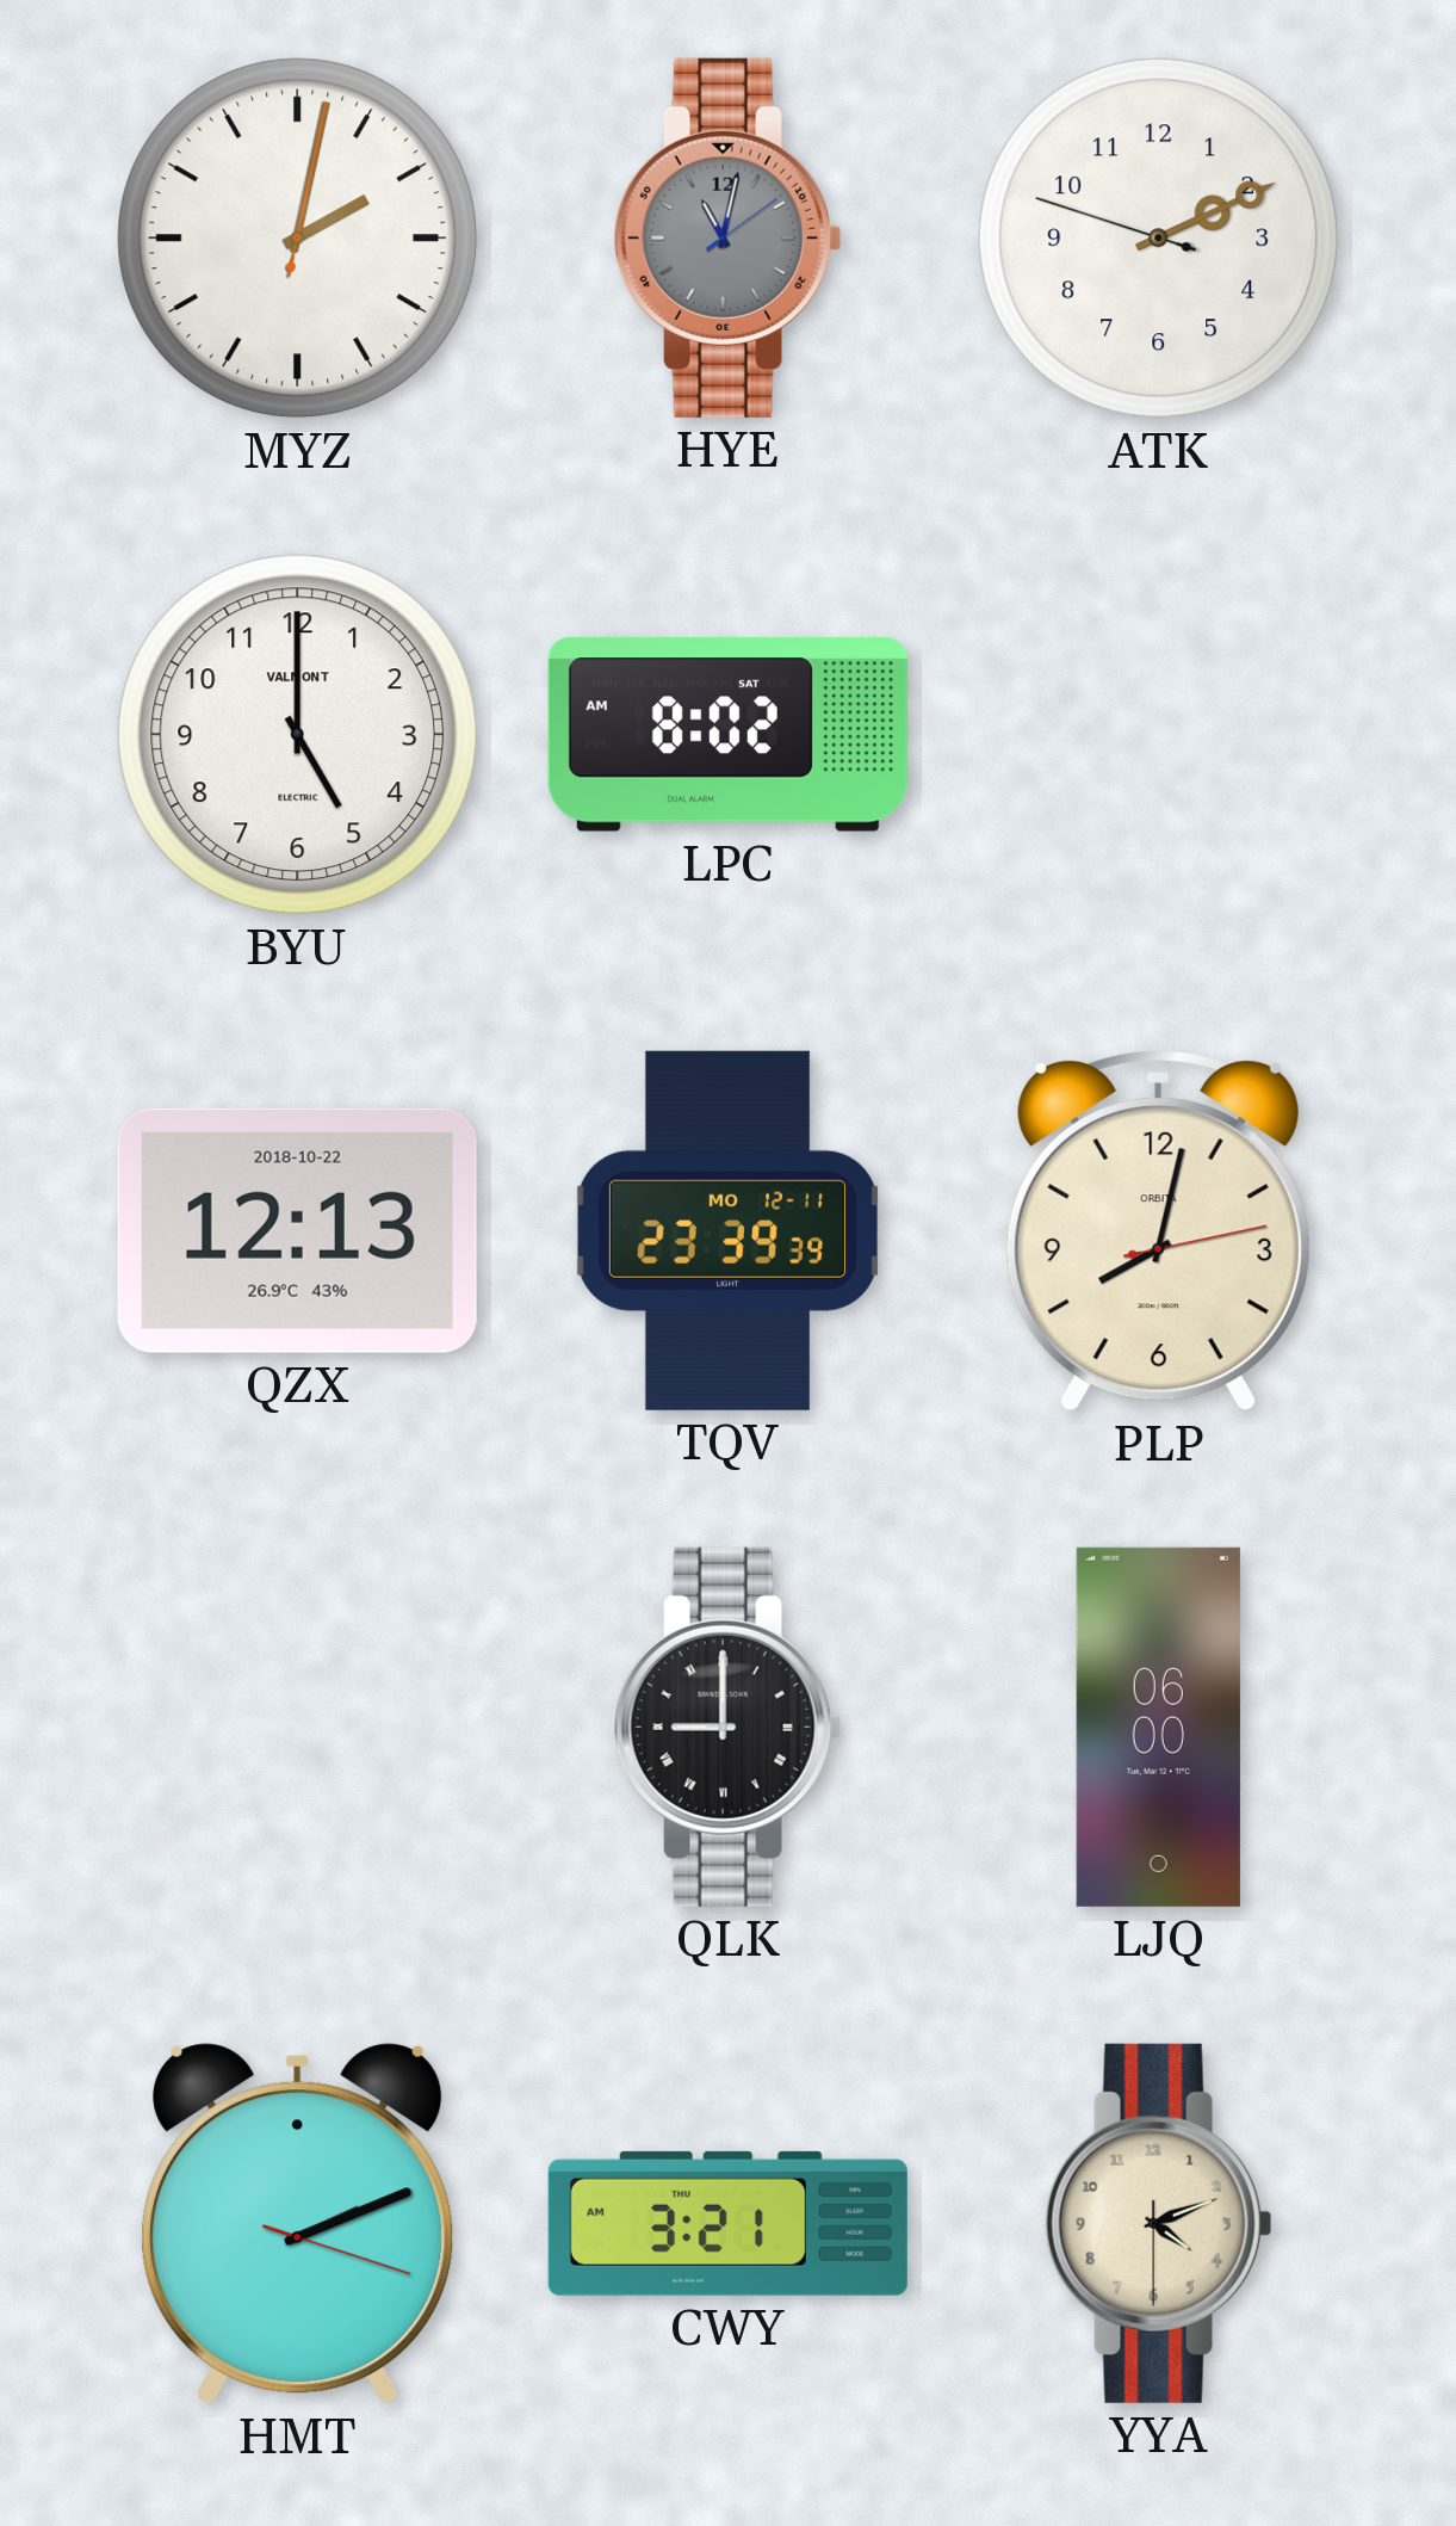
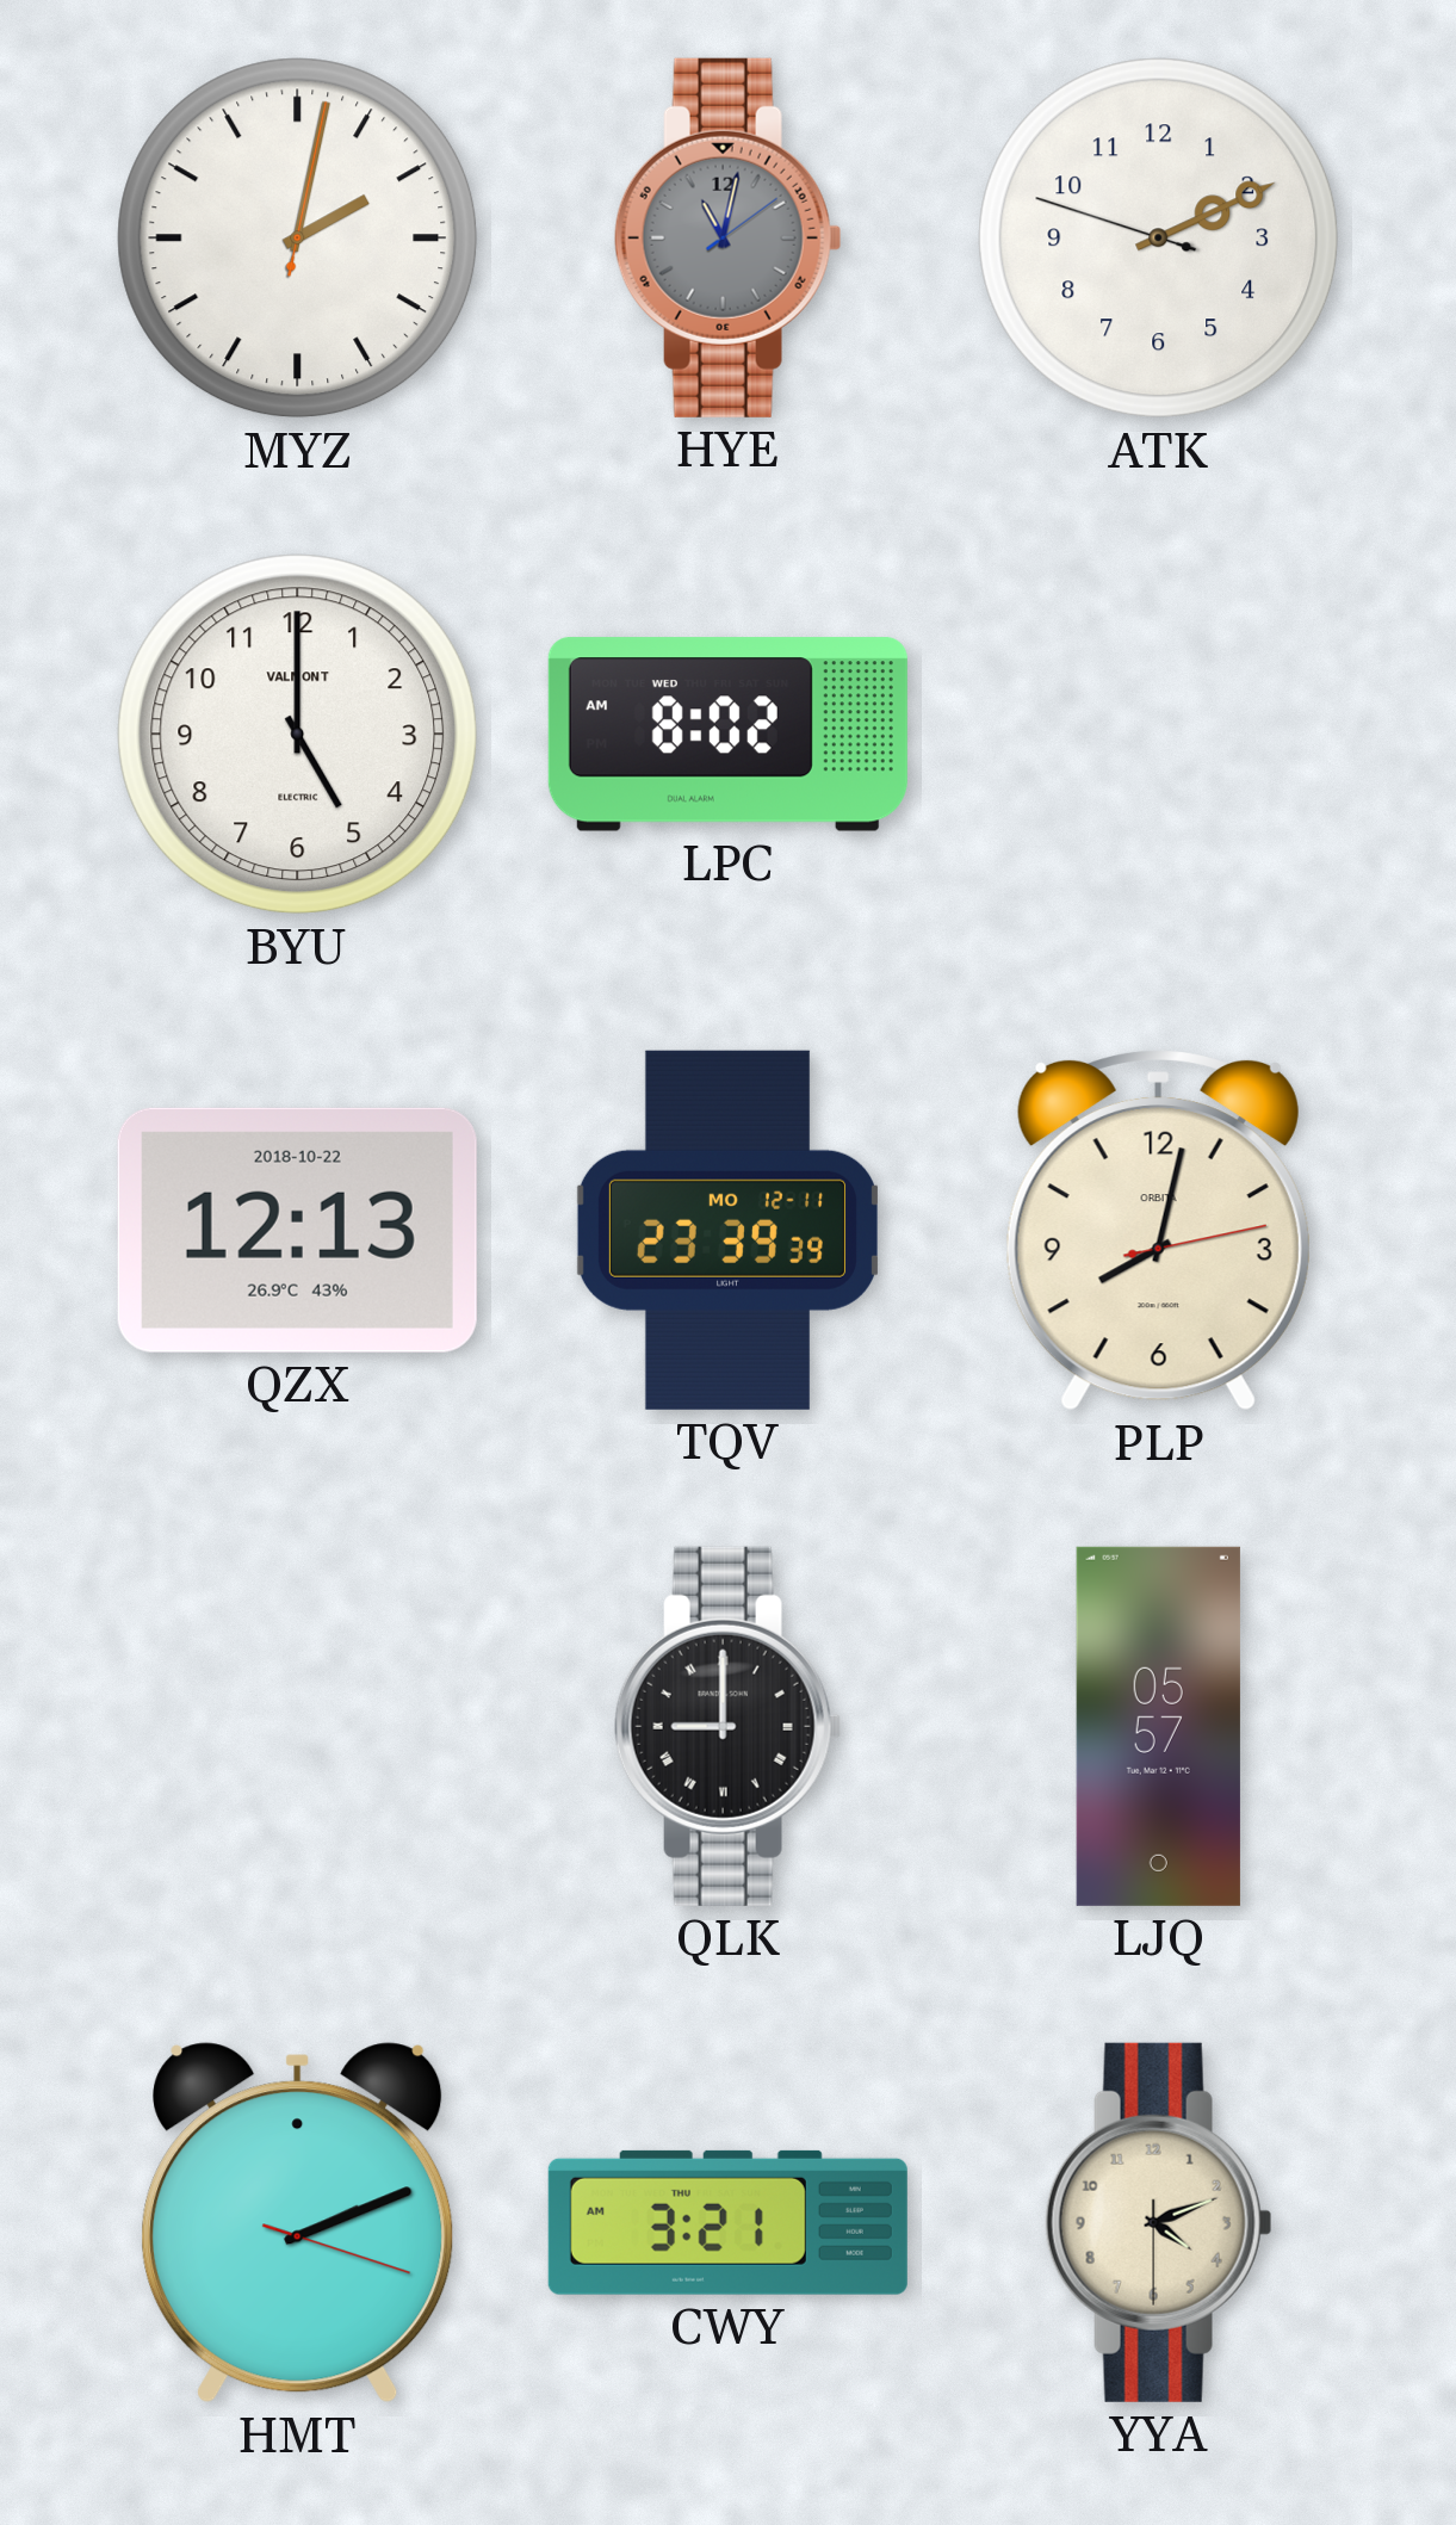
LPC date: SAT -> WED (727, 735)
LJQ: 06:00 -> 05:57 (1158, 1726)
